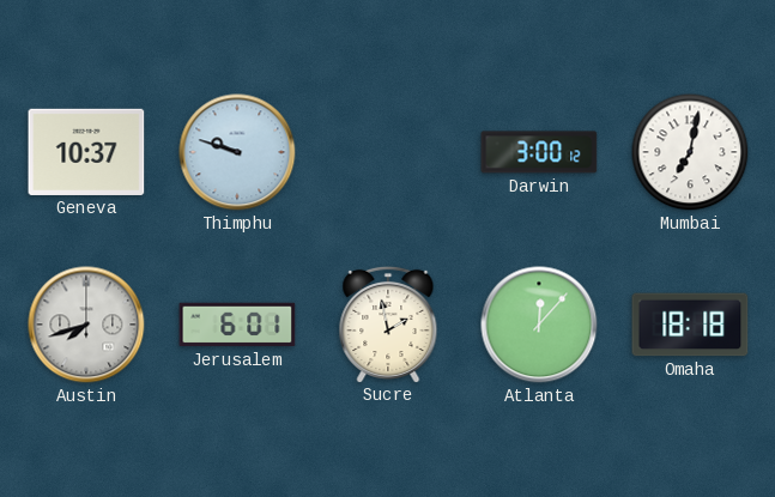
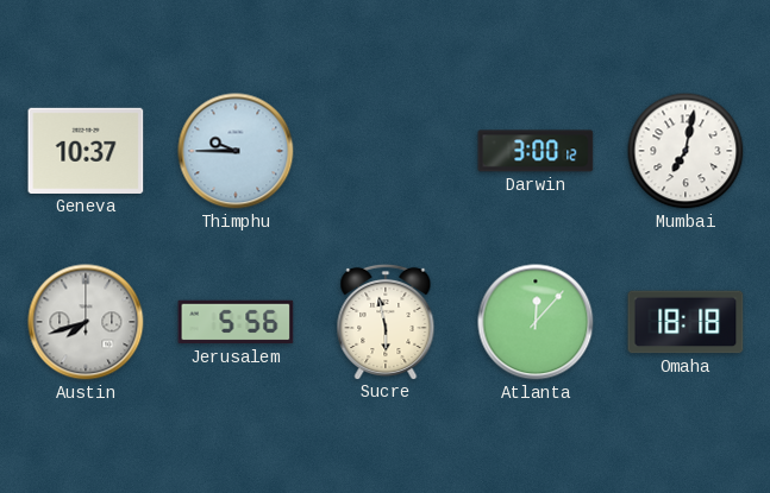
Thimphu: 9:48 -> 9:45 (236, 151)
Jerusalem: 6:01 -> 5:56 (236, 322)
Sucre: 1:58 -> 5:58 (386, 321)
